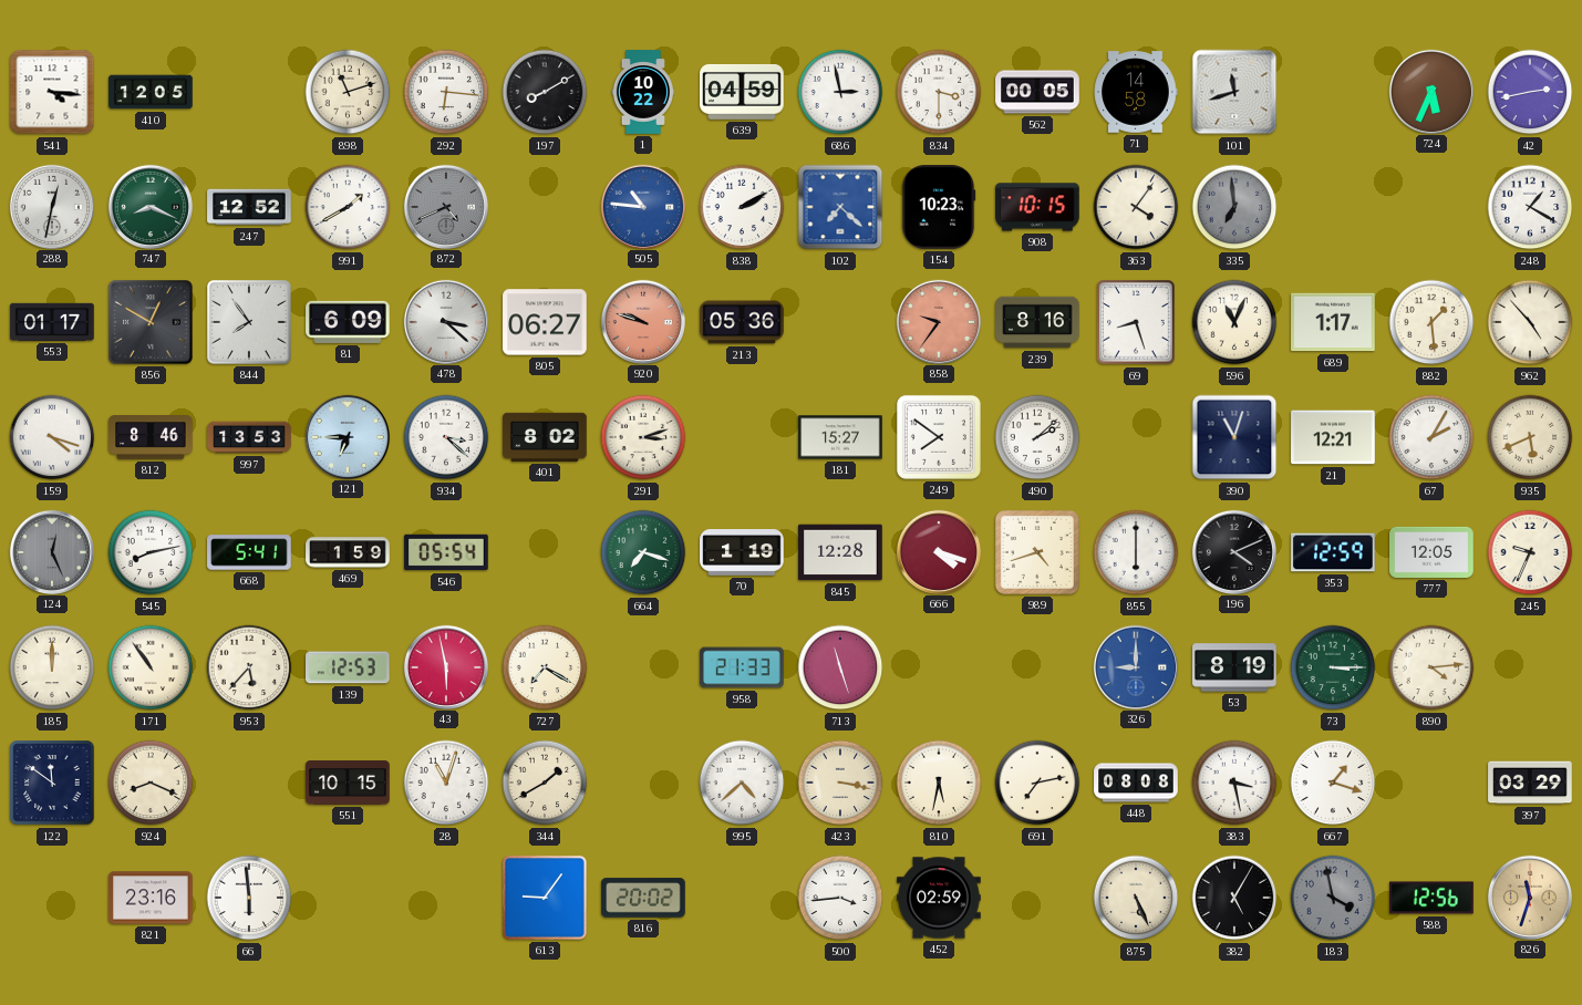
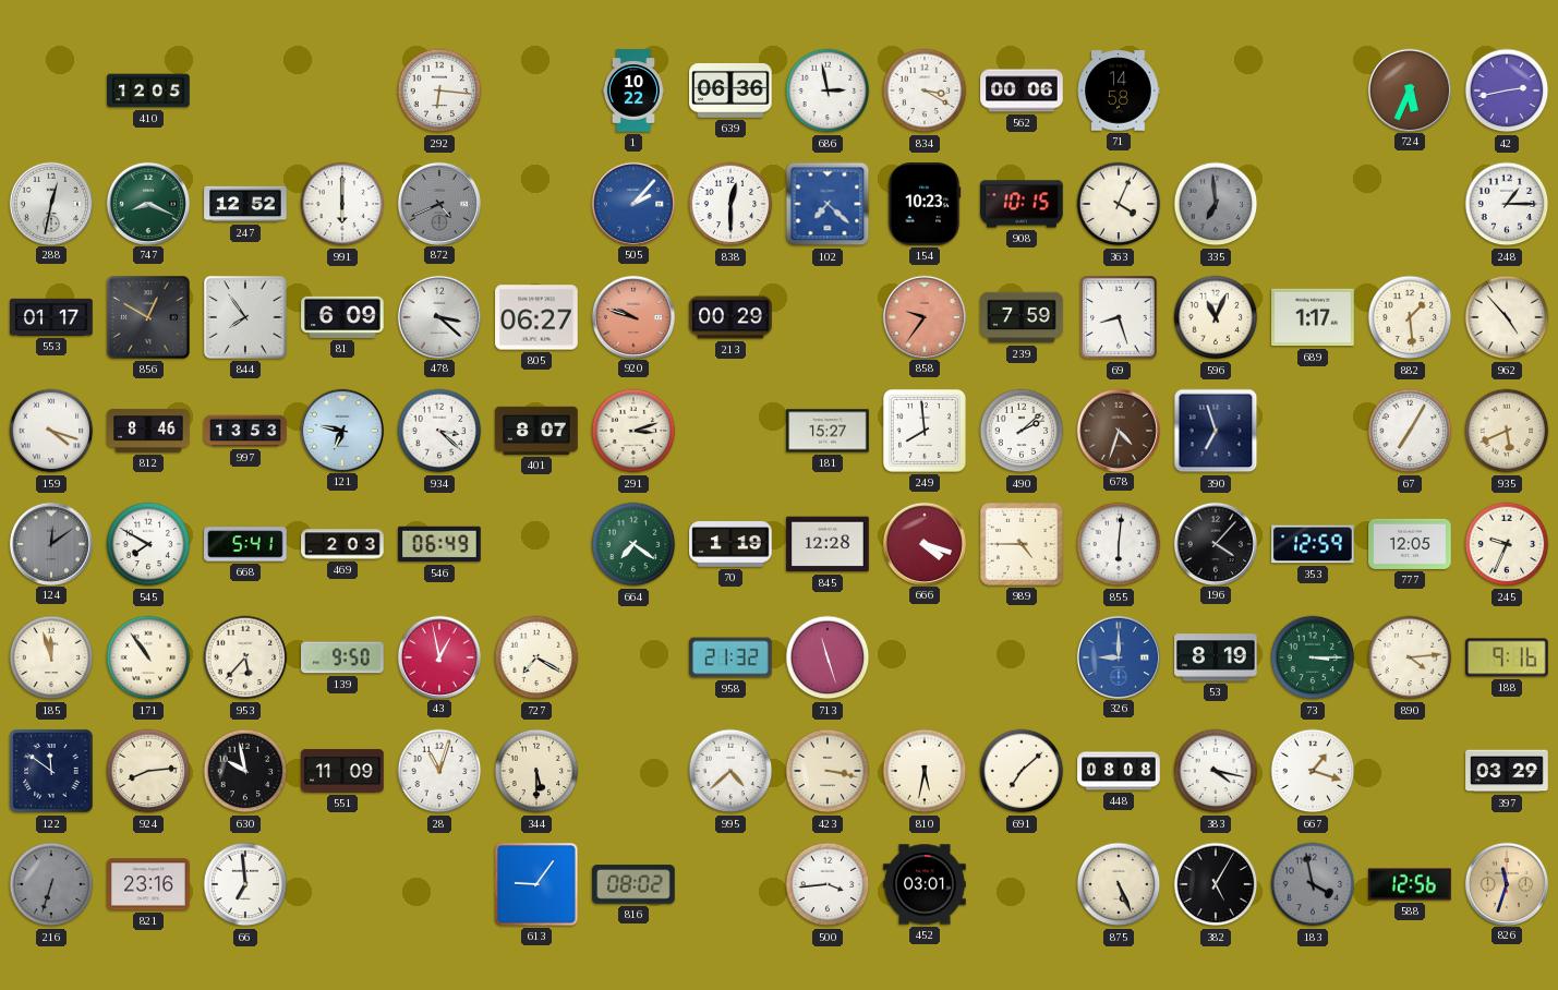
541: 4:16 -> none (52, 92)
898: 11:12 -> none (348, 92)
197: 8:10 -> none (545, 92)
639: 04:59 -> 06:36 (730, 90)
834: 3:30 -> 3:20 (925, 90)
562: 00:05 -> 00:06 (1022, 90)
101: 11:42 -> none (1234, 92)
991: 1:40 -> 6:00 (342, 204)
505: 10:46 -> 2:07 (632, 203)
838: 2:10 -> 12:30 (730, 204)
363: 4:06 -> 4:04 (1119, 204)
248: 1:20 -> 1:15 (1507, 204)
213: 05:36 -> 00:29 (730, 317)
239: 8:16 -> 7:59 (1022, 317)
121: 6:45 -> 6:47 (341, 430)
401: 8:02 -> 8:07 (536, 431)
249: 7:51 -> 7:59 (925, 431)
678: none -> 4:33 (1118, 430)
390: 11:03 -> 6:57 (1216, 431)
21: 12:21 -> none (1333, 437)
67: 2:05 -> 7:05 (1410, 431)
124: 12:26 -> 12:09 (50, 543)
545: 8:13 -> 7:50 (148, 544)
469: 1:59 -> 2:03 (342, 544)
546: 05:54 -> 06:49 (439, 544)
664: 7:18 -> 7:21 (633, 544)
989: 4:42 -> 4:45 (1022, 544)
855: 6:00 -> 6:01 (1119, 544)
196: 4:11 -> 4:07 (1215, 543)
185: 12:00 -> 11:57 (51, 657)
139: 12:53 -> 9:50 (343, 657)
43: 5:58 -> 12:58 (438, 656)
958: 21:33 -> 21:32 (730, 657)
188: none -> 9:16 (1508, 657)
924: 8:19 -> 8:14 (148, 771)
630: none -> 9:58 (245, 771)
551: 10:15 -> 11:09 (342, 772)
344: 1:40 -> 5:30 (536, 771)
691: 7:13 -> 7:08 (1022, 771)
383: 3:28 -> 4:17 (1216, 771)
216: none -> 6:33 (51, 884)
66: 5:59 -> 6:59 (245, 884)
816: 20:02 -> 08:02 (633, 884)
452: 02:59 -> 03:01 (925, 884)
